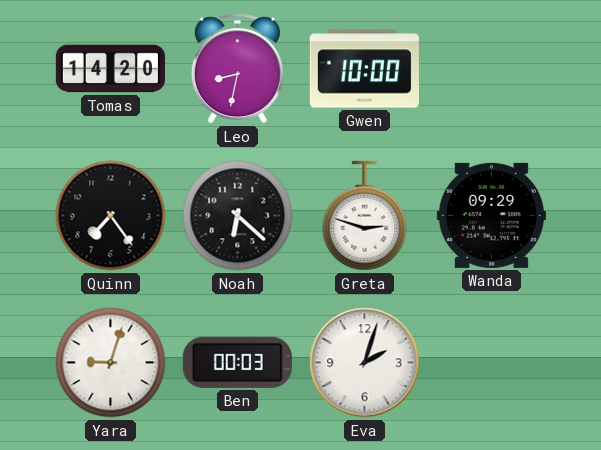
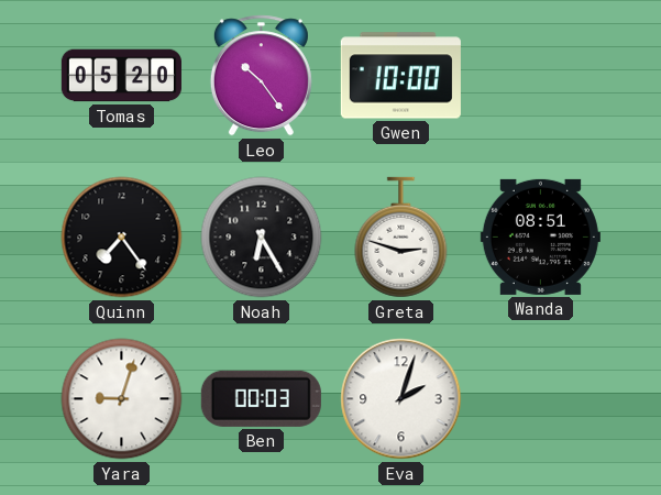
Tomas: 14:20 -> 05:20 (121, 76)
Leo: 8:32 -> 10:24 (261, 76)
Noah: 6:22 -> 6:25 (262, 238)
Wanda: 09:29 -> 08:51 (540, 237)
